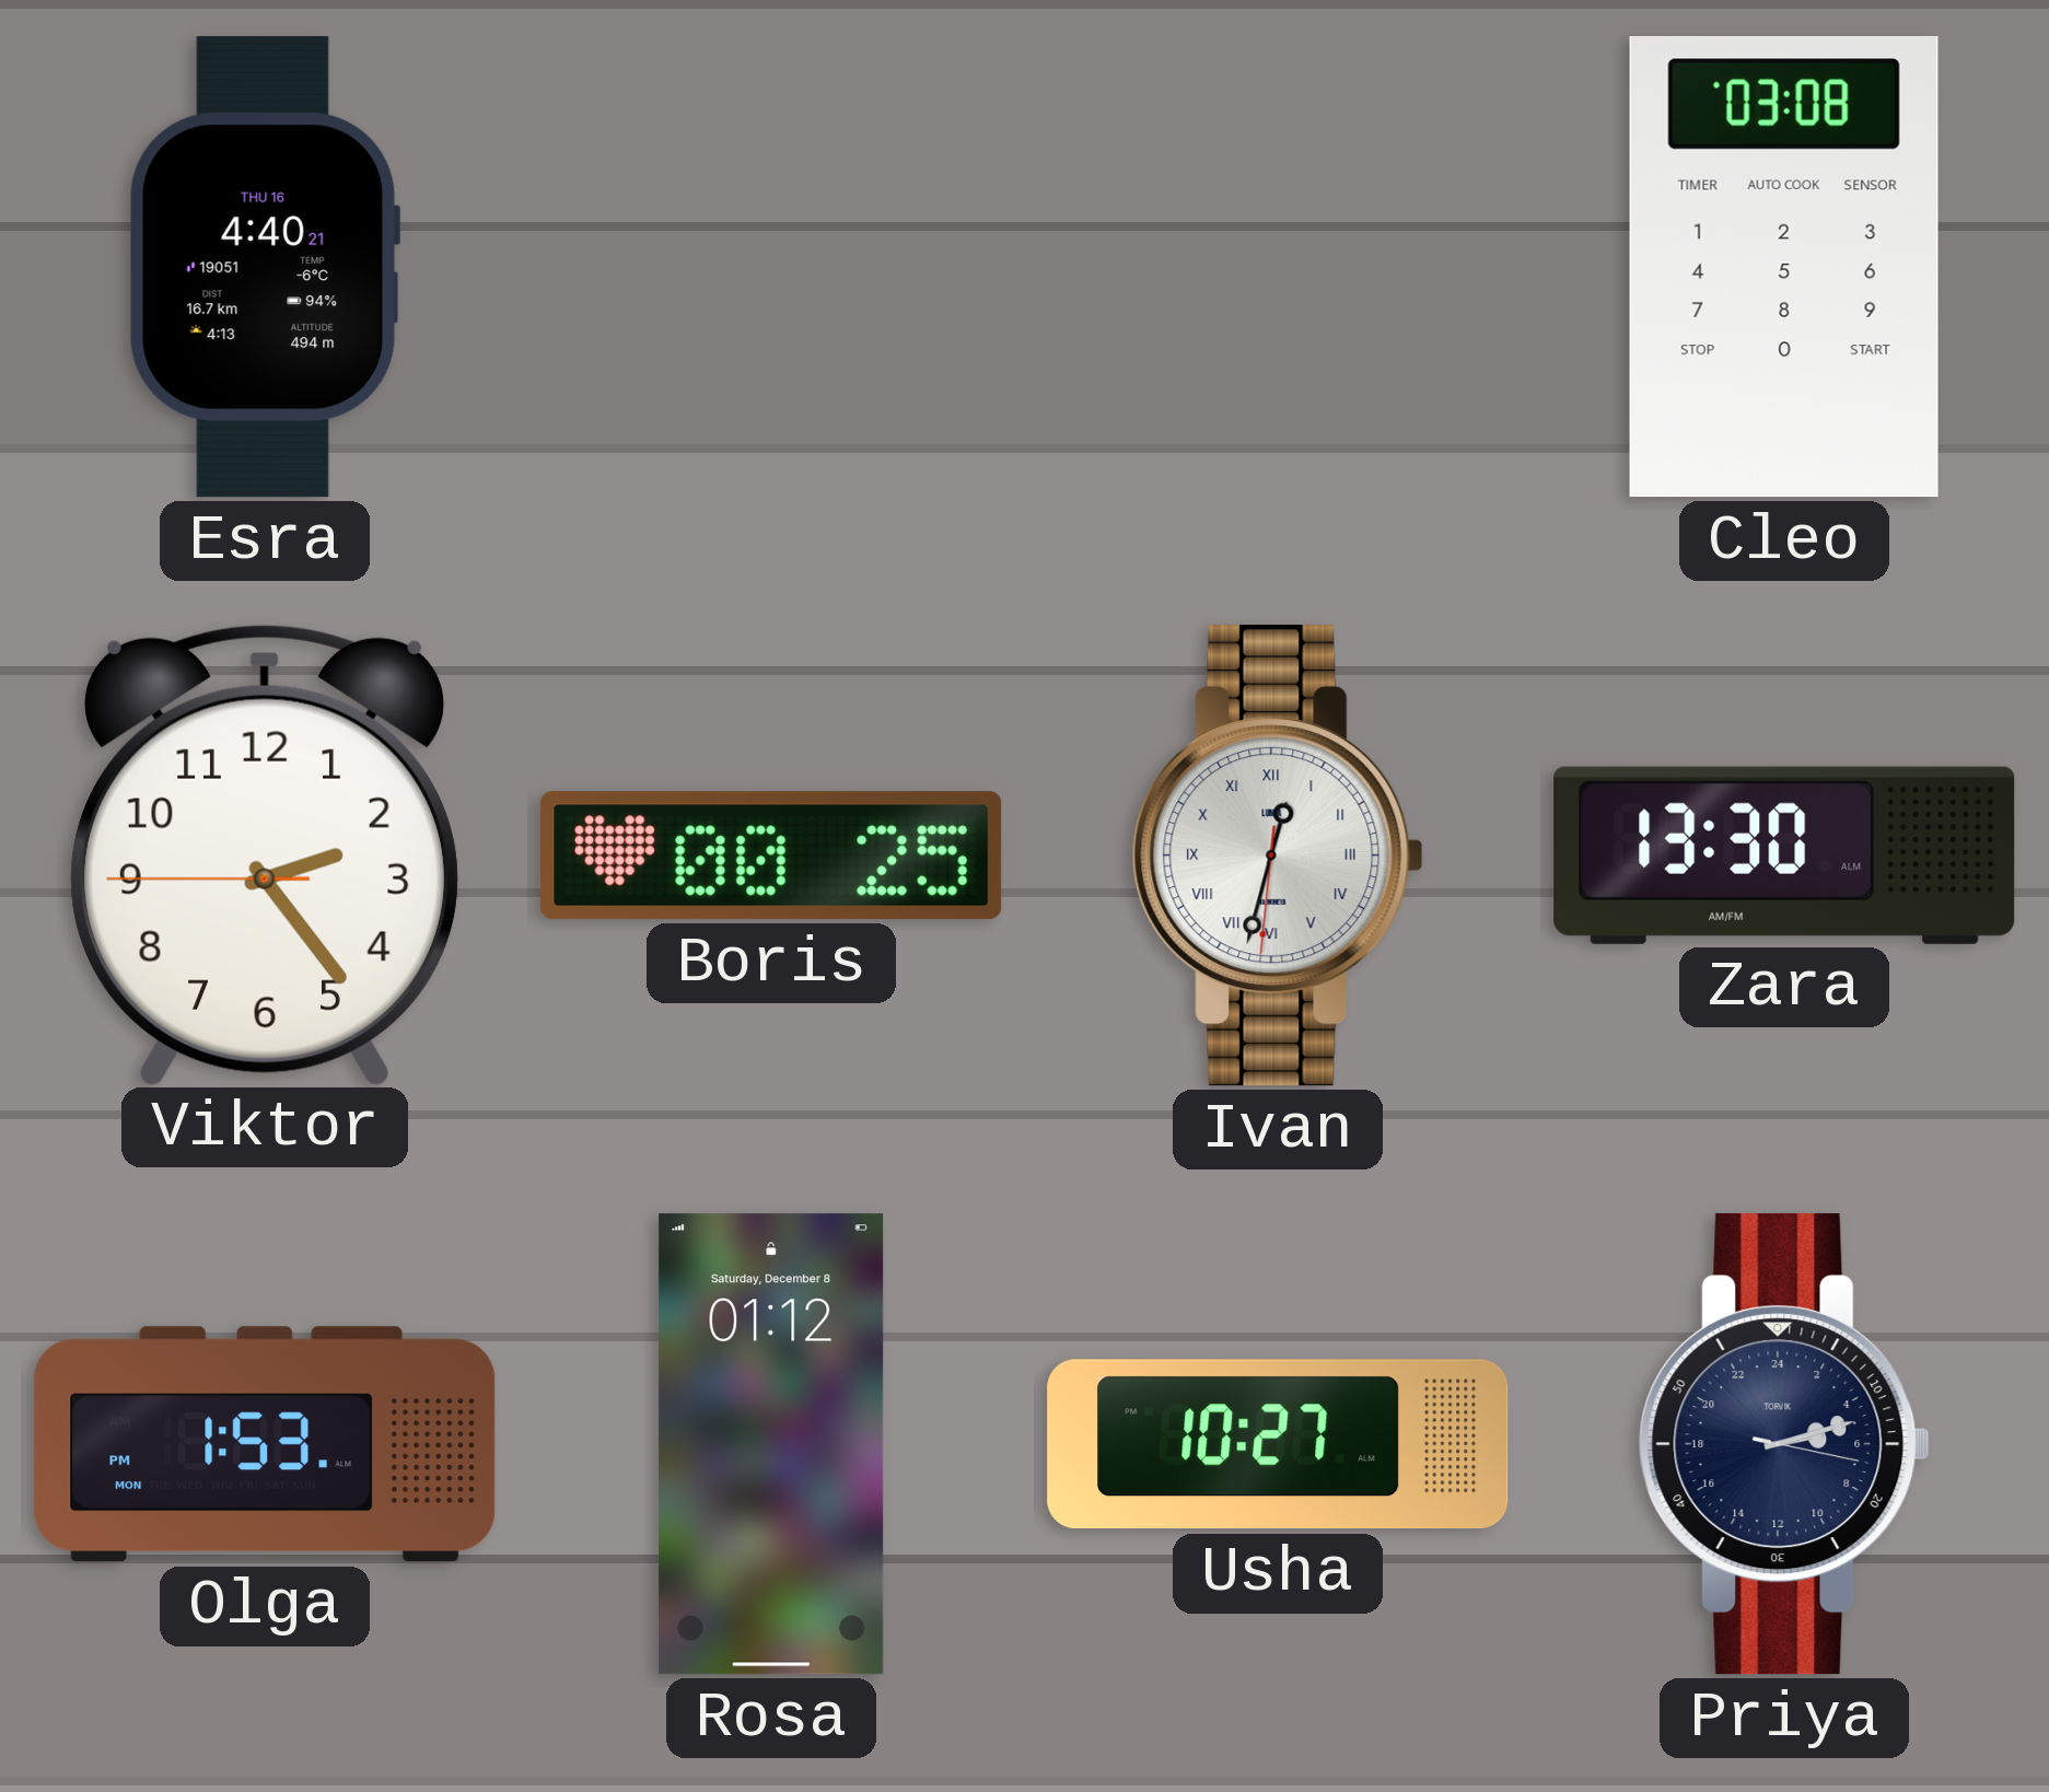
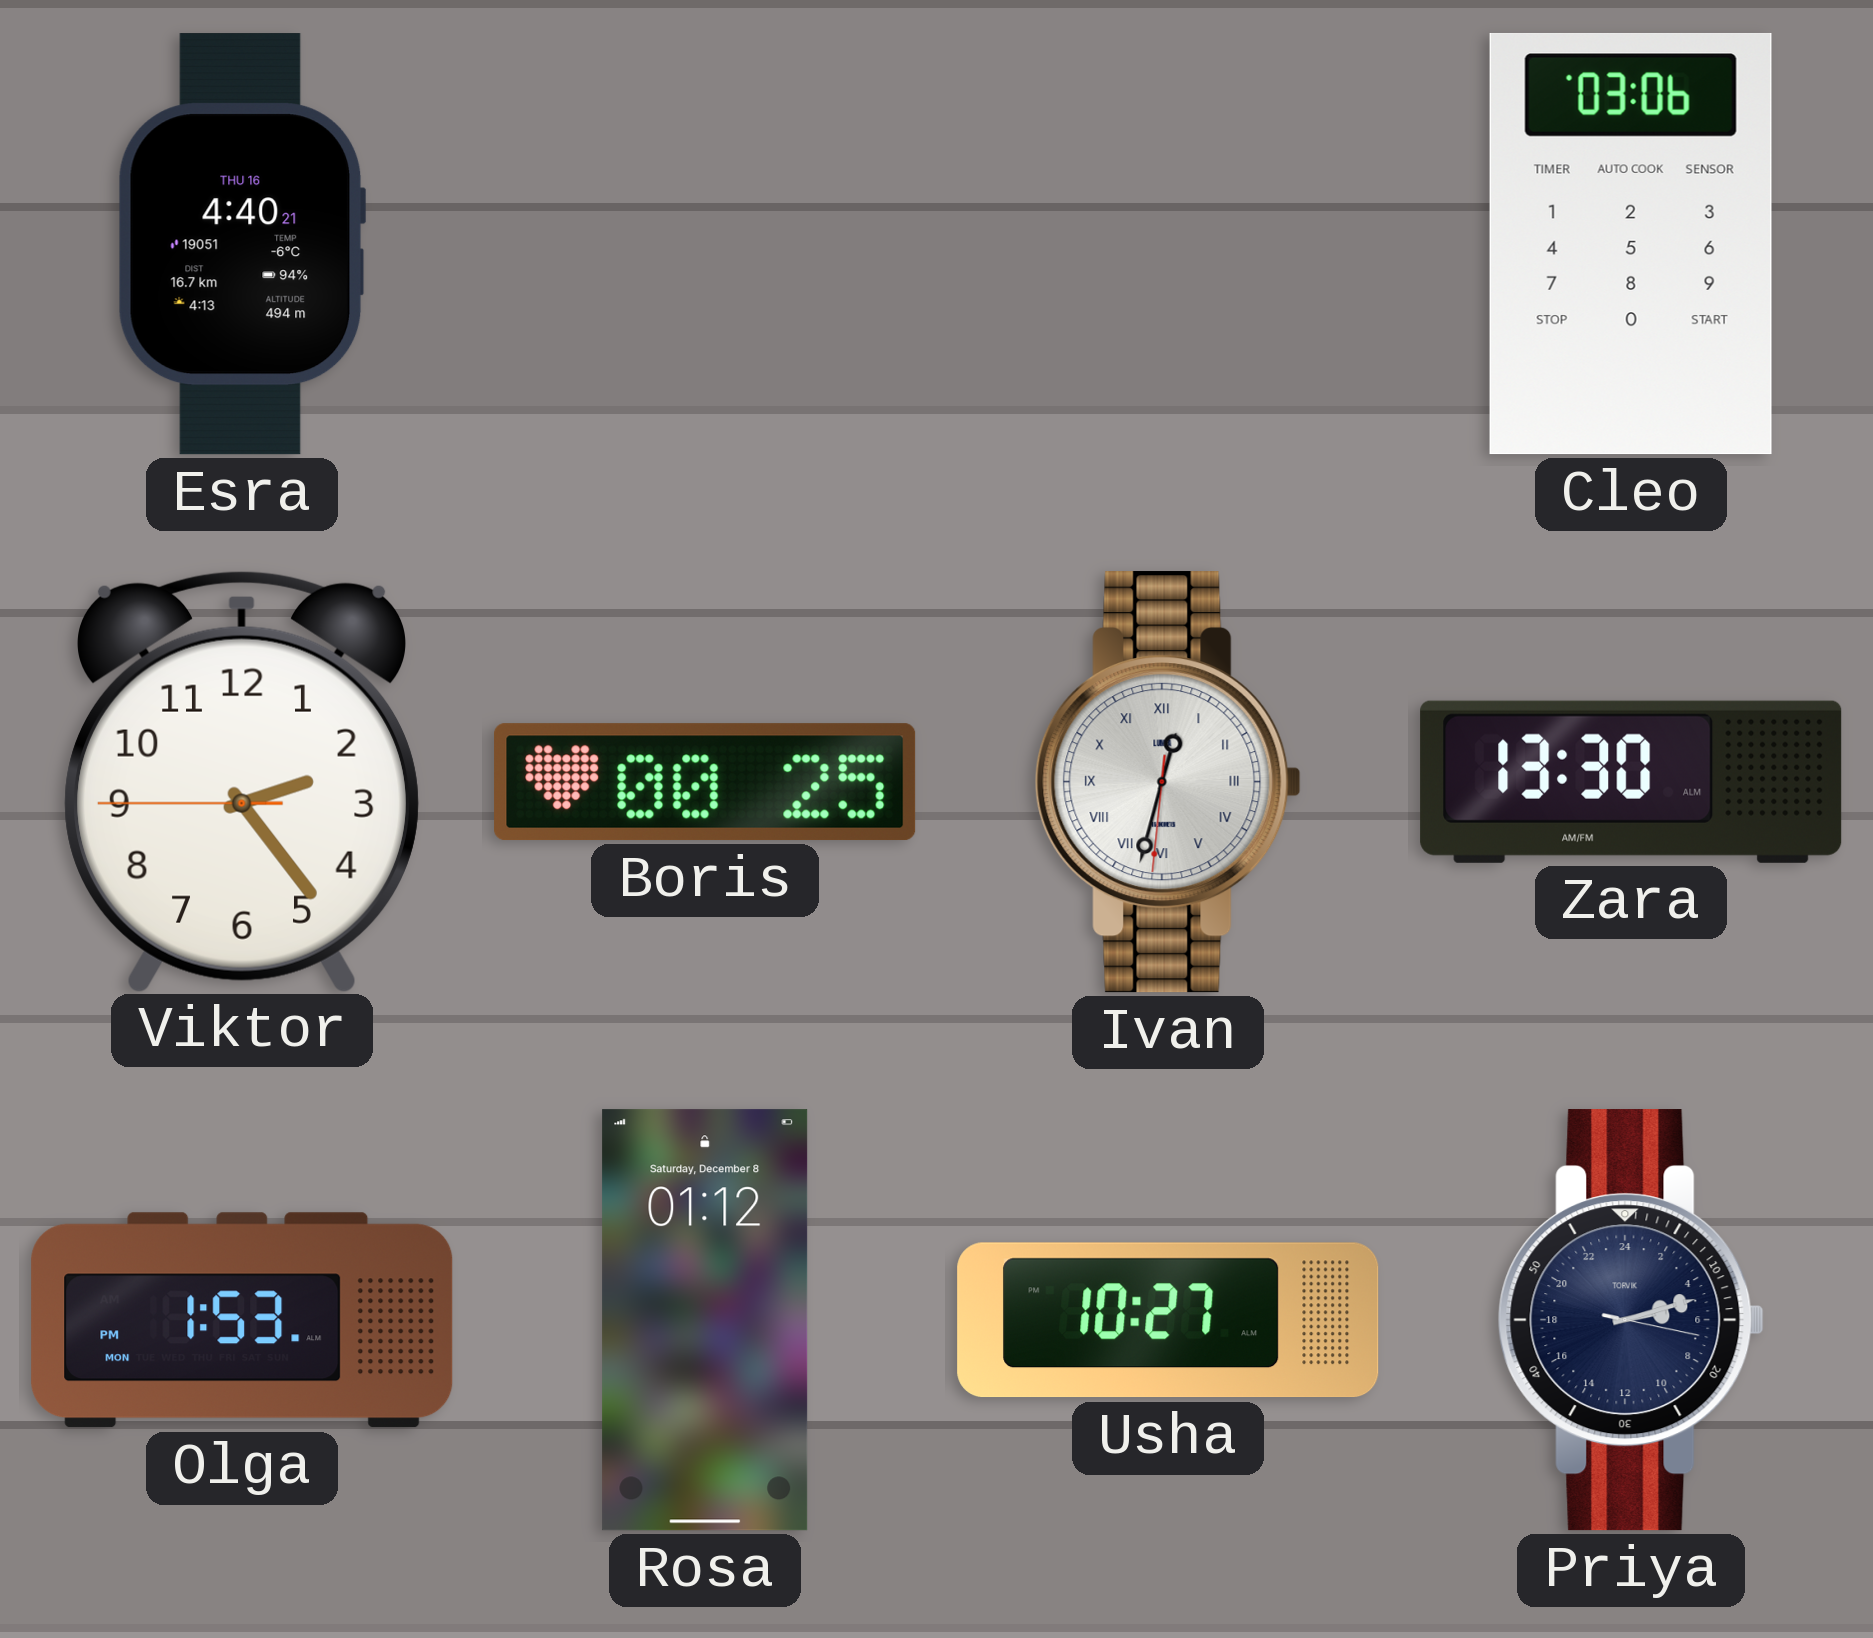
Cleo: 03:08 -> 03:06 (1631, 244)
